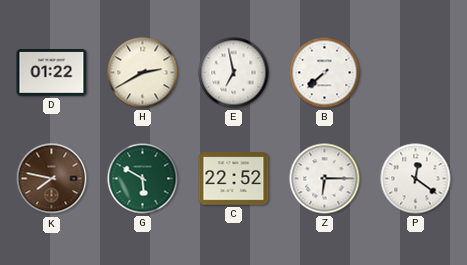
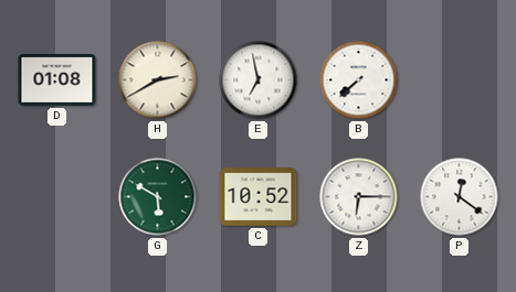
D: 01:22 -> 01:08 (57, 80)
K: 7:47 -> none (52, 179)
C: 22:52 -> 10:52 (259, 197)
